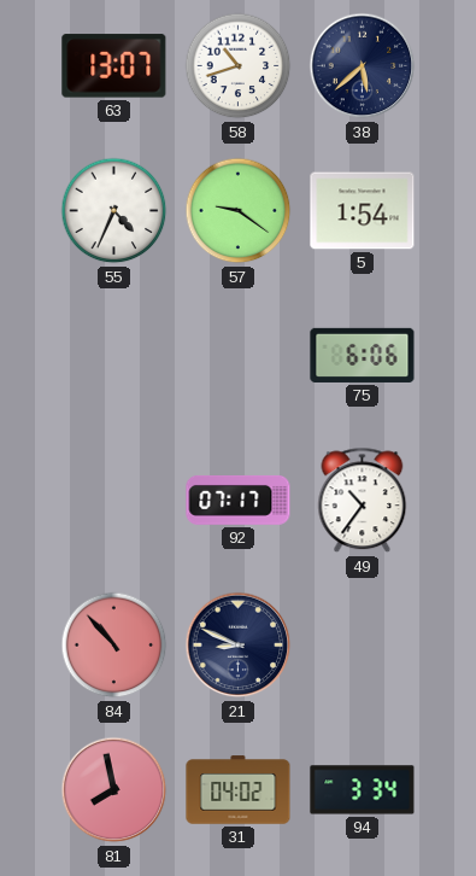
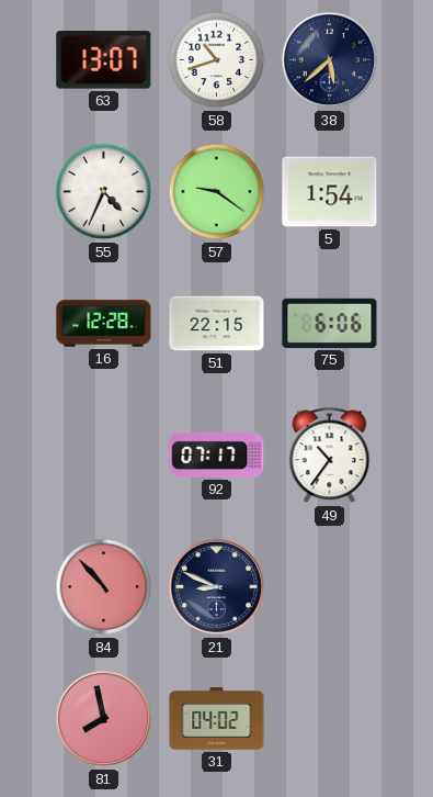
16: none -> 12:28 (104, 324)
51: none -> 22:15 (217, 324)
94: 3:34 -> none (363, 790)
